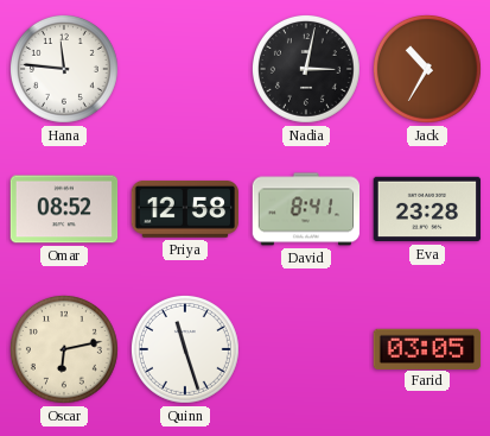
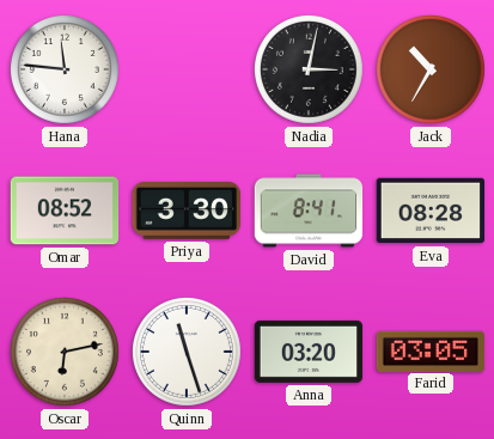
Priya: 12:58 -> 3:30 (187, 211)
Eva: 23:28 -> 08:28 (431, 211)
Anna: none -> 03:20 (309, 352)
